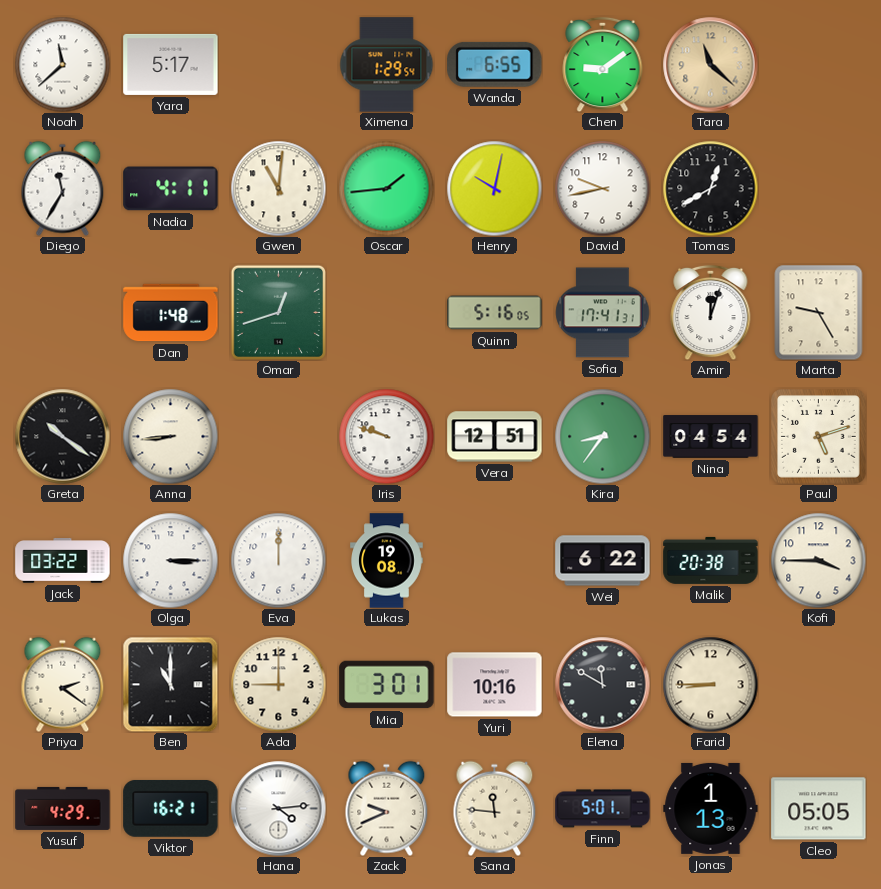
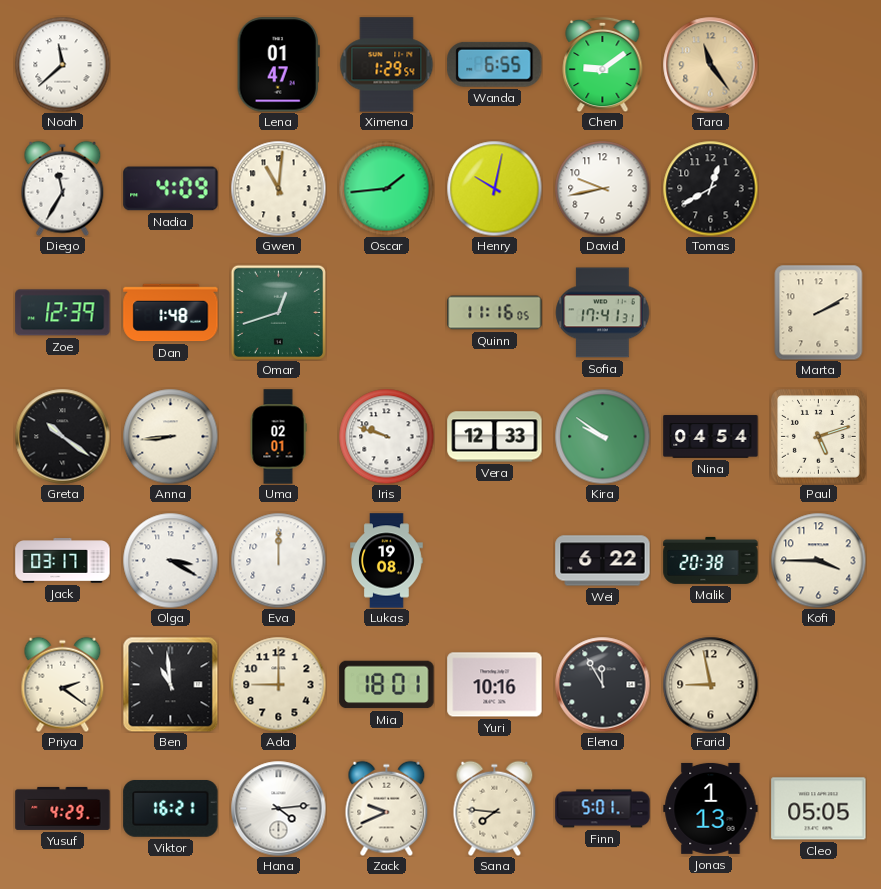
Yara: 5:17 -> none (171, 64)
Lena: none -> 01:47 (278, 65)
Tara: 11:22 -> 11:24 (710, 64)
Nadia: 4:11 -> 4:09 (171, 189)
Zoe: none -> 12:39 (63, 313)
Quinn: 5:16 -> 11:16 (495, 313)
Amir: 12:03 -> none (711, 312)
Marta: 9:25 -> 2:10 (819, 312)
Uma: none -> 02:01 (278, 437)
Vera: 12:51 -> 12:33 (495, 437)
Kira: 8:36 -> 9:51 (602, 436)
Jack: 03:22 -> 03:17 (63, 561)
Olga: 3:15 -> 3:20 (170, 560)
Ben: 11:00 -> 10:59 (170, 684)
Mia: 3:01 -> 18:01 (387, 685)
Elena: 11:50 -> 11:55 (602, 684)
Farid: 8:45 -> 8:58 (710, 684)
Sana: 11:46 -> 7:46 (495, 808)
